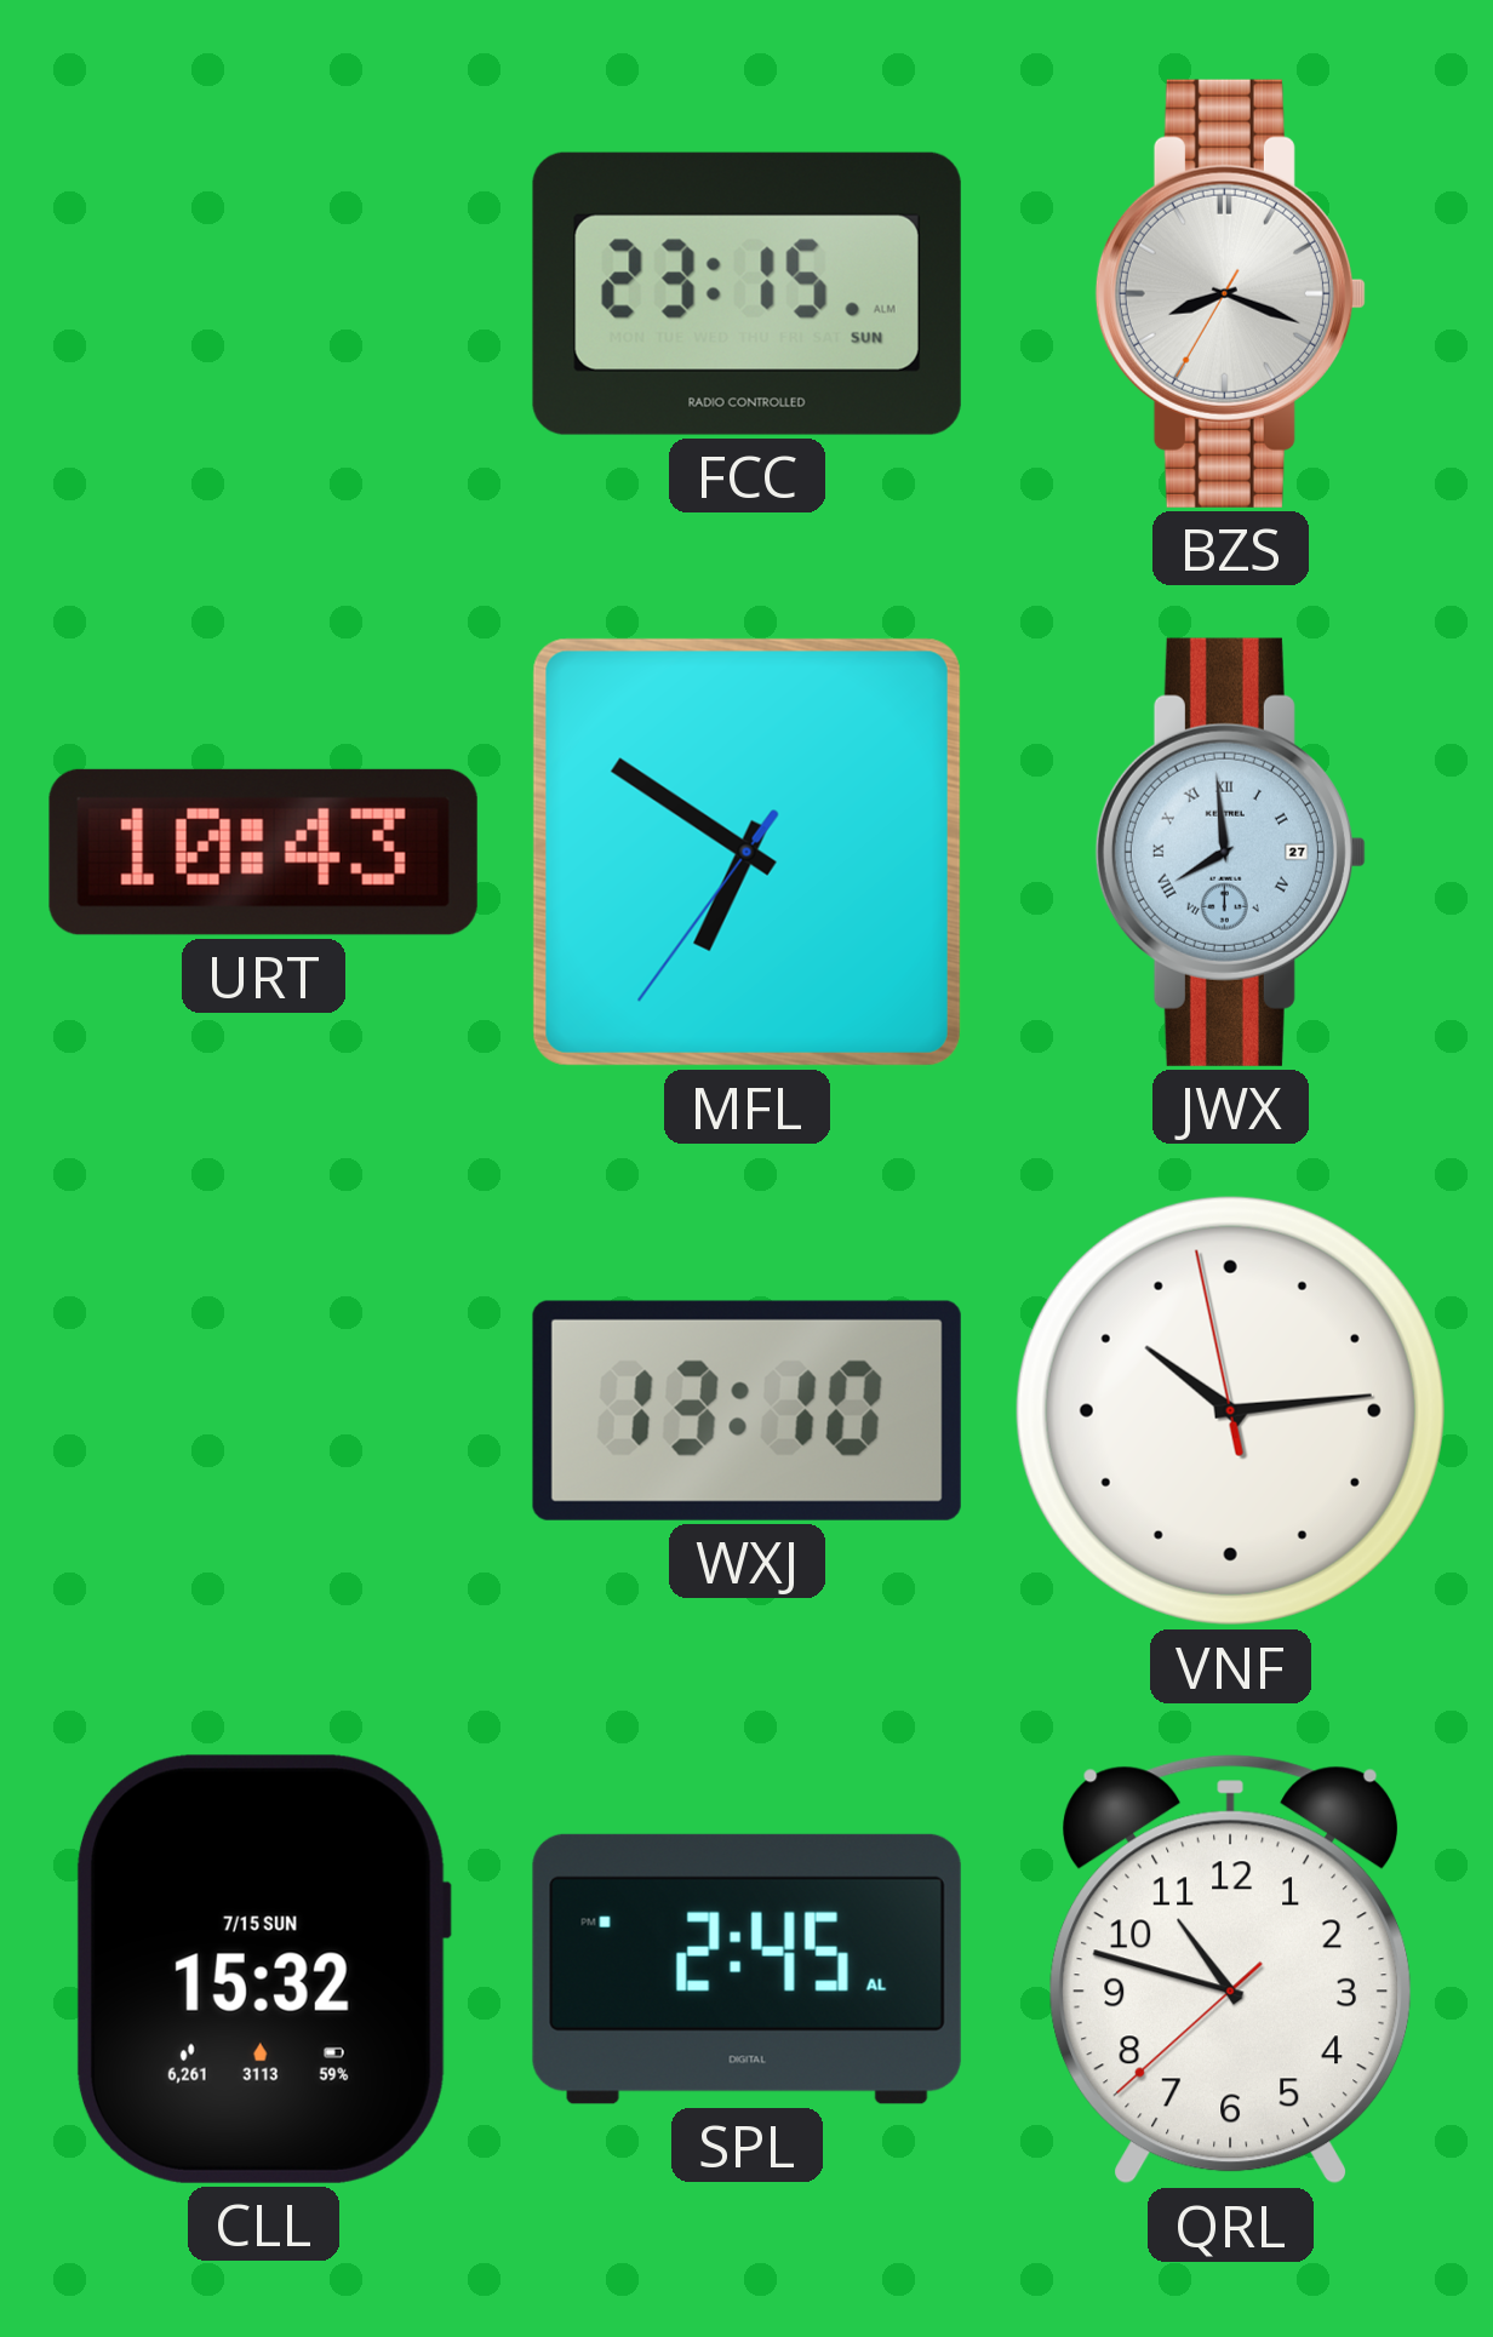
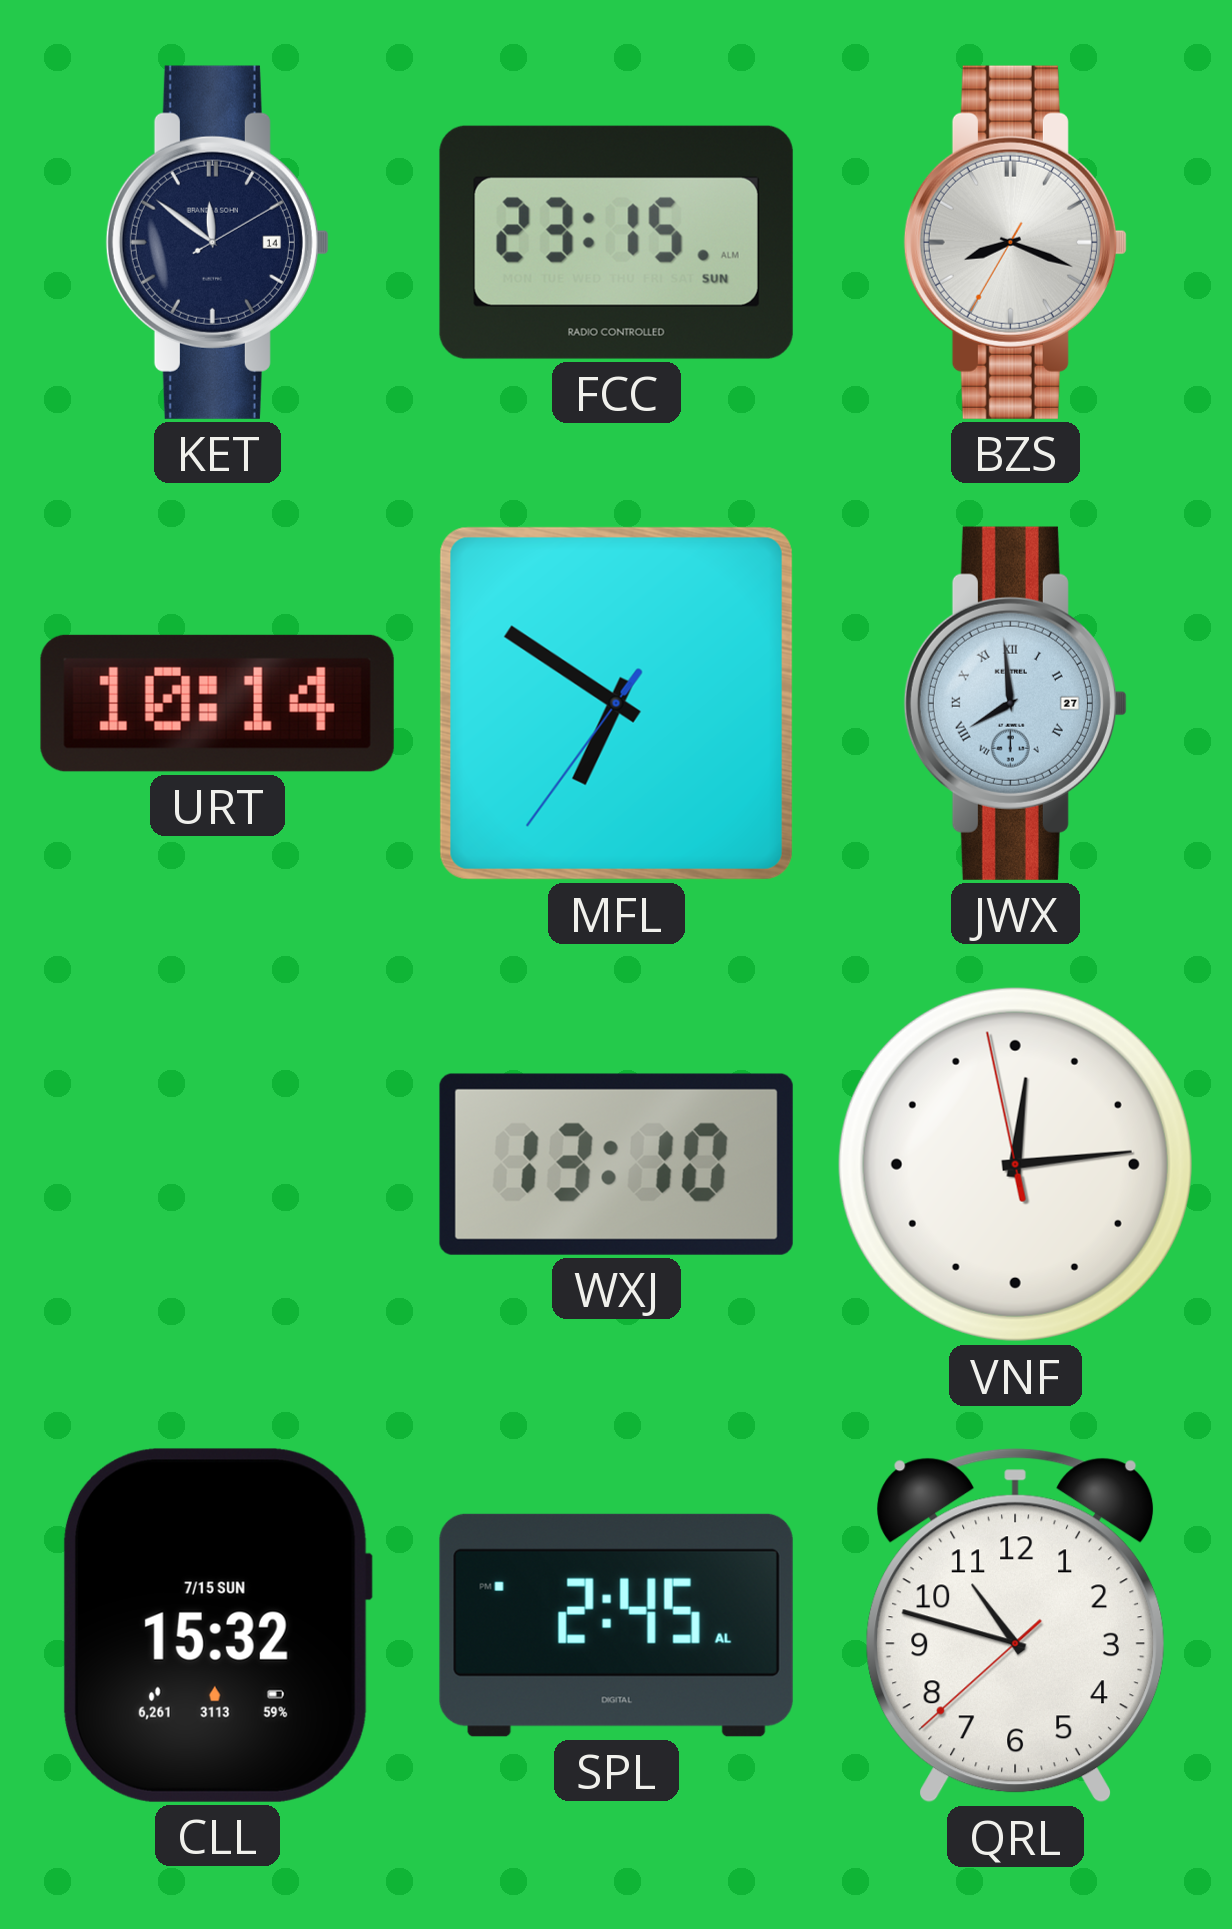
KET: none -> 11:51 (217, 242)
URT: 10:43 -> 10:14 (217, 703)
VNF: 10:13 -> 12:13 (1015, 1164)
